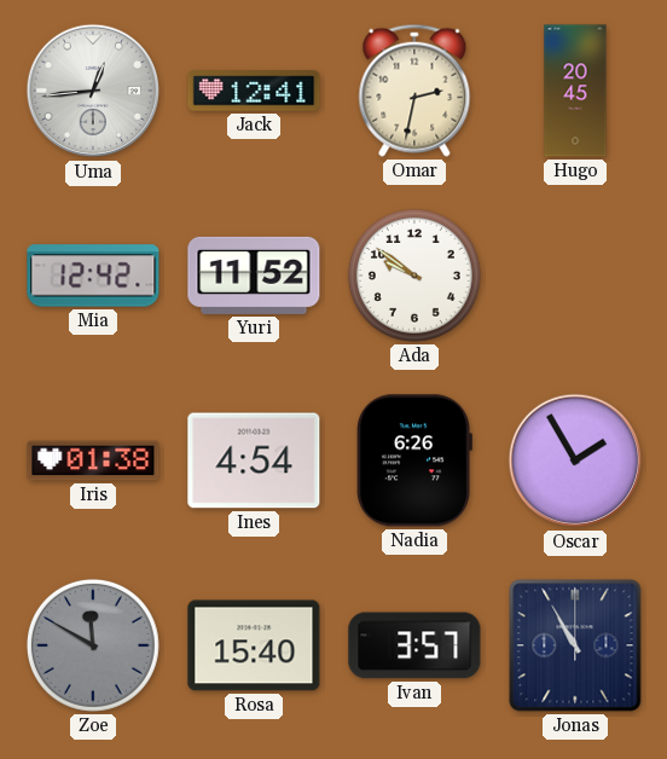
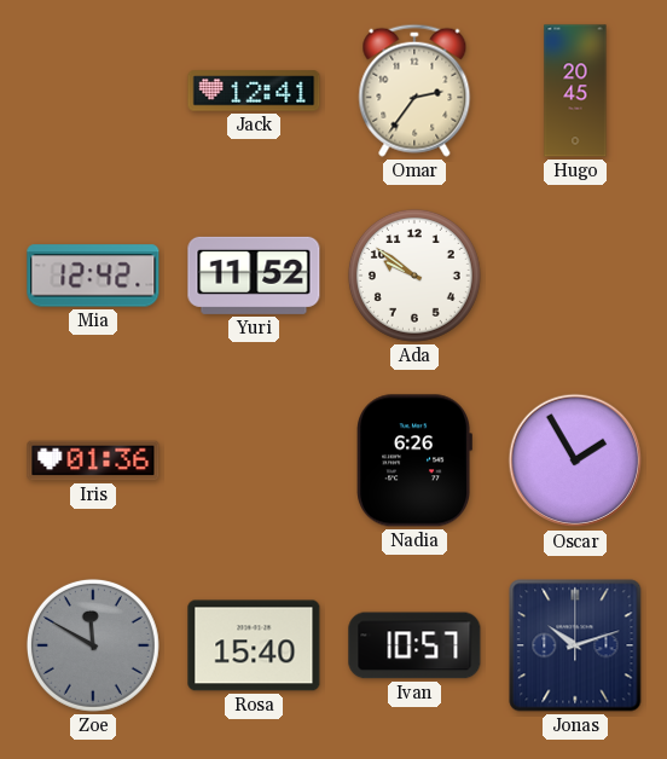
Uma: 12:44 -> none (93, 91)
Omar: 2:32 -> 2:36 (414, 91)
Iris: 01:38 -> 01:36 (93, 460)
Ines: 4:54 -> none (254, 460)
Ivan: 3:57 -> 10:57 (414, 645)
Jonas: 10:55 -> 10:12 (575, 645)
